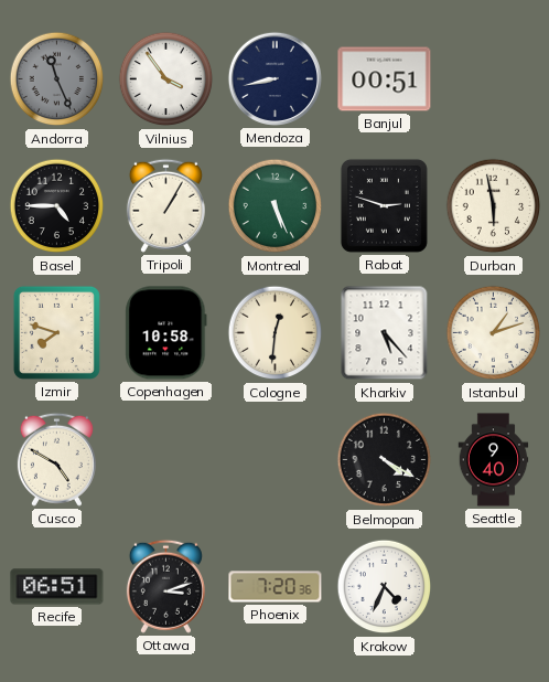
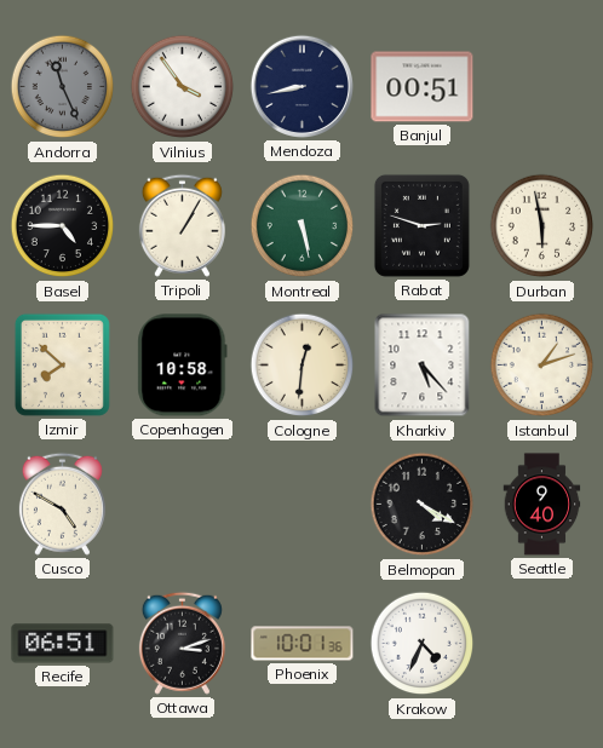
Montreal: 5:26 -> 5:28 (303, 226)
Izmir: 7:48 -> 7:52 (62, 364)
Phoenix: 7:20 -> 10:01 (303, 644)
